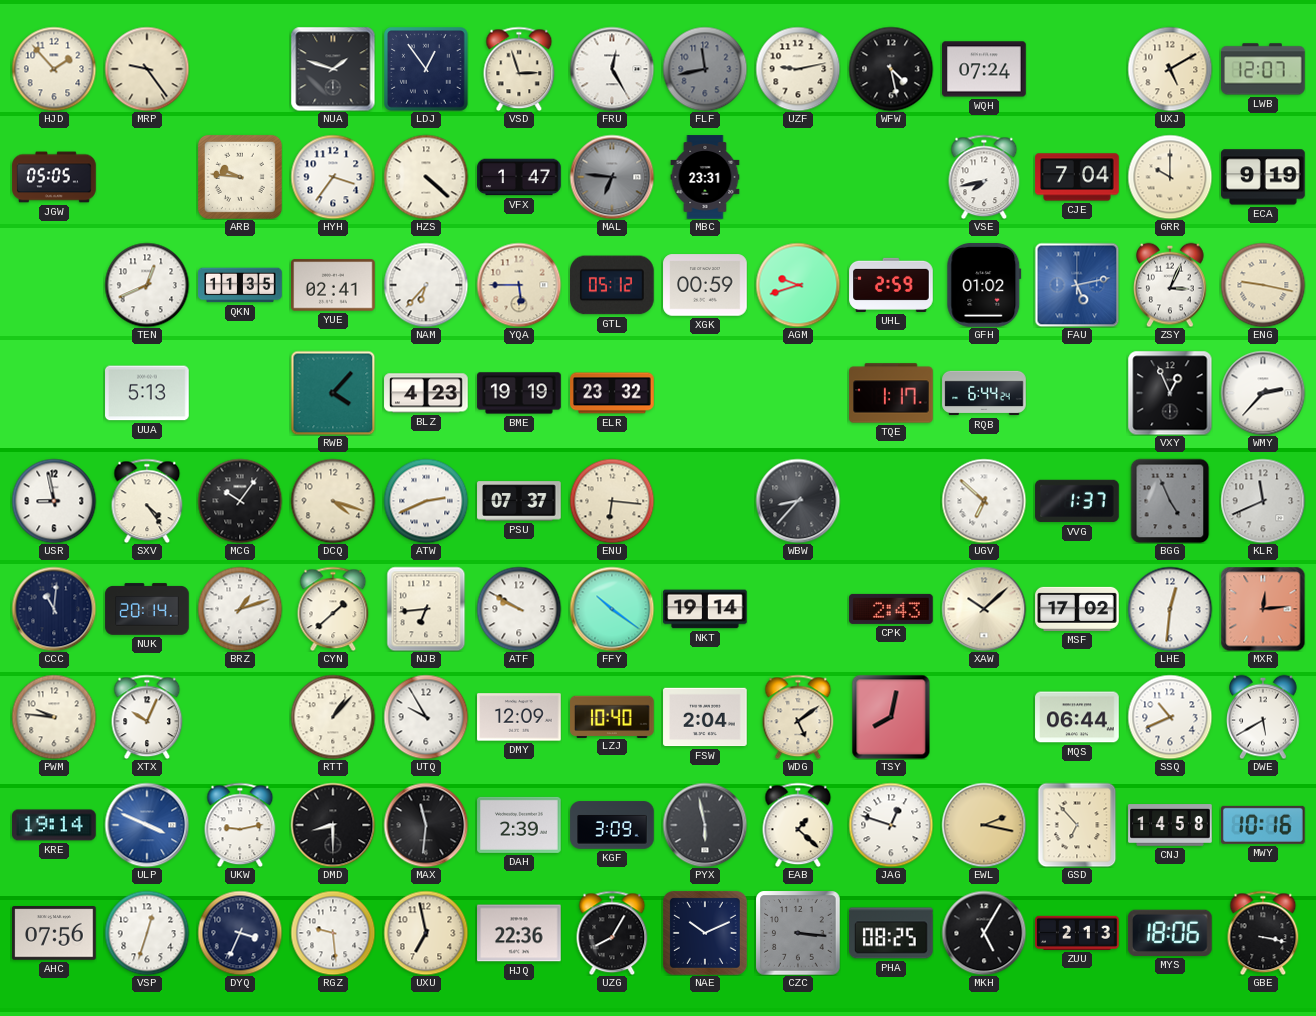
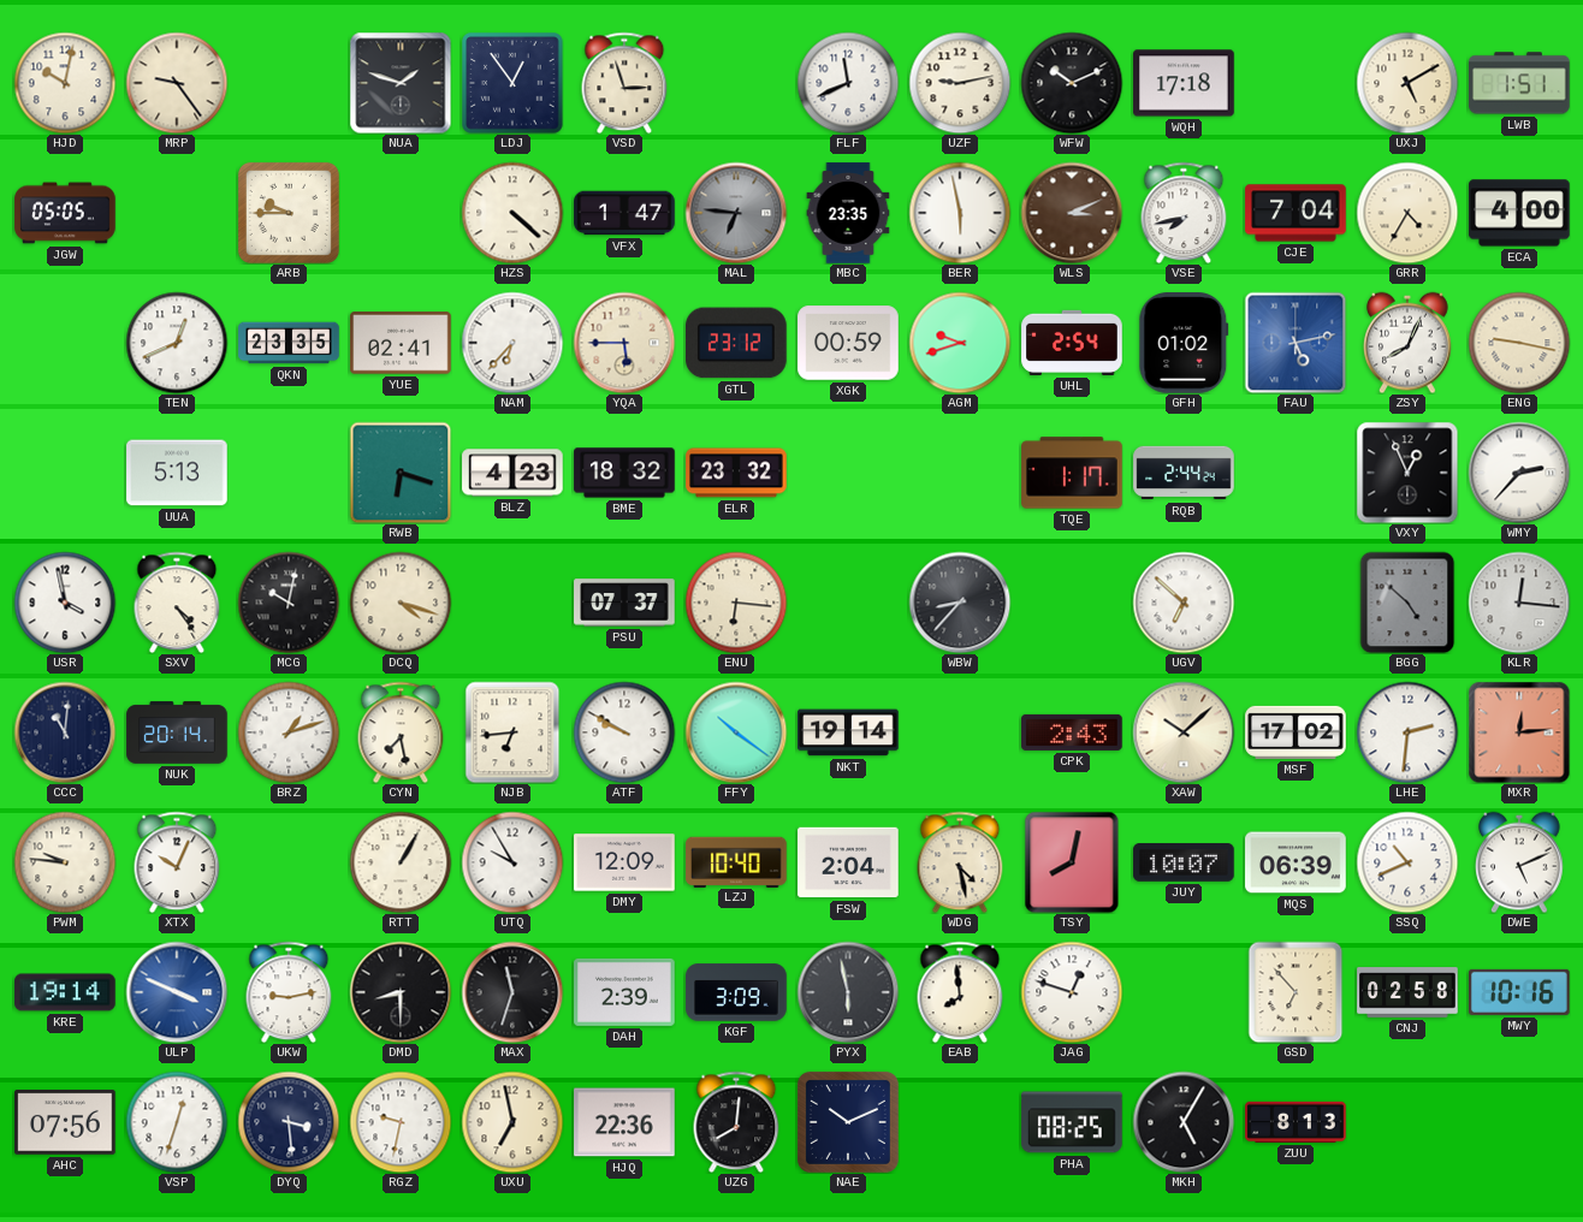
HJD: 1:53 -> 10:02 (65, 83)
FRU: 12:25 -> none (612, 69)
FLF: 11:43 -> 11:41 (848, 83)
FLF dial: grey -> white (848, 83)
WFW: 4:28 -> 10:11 (1072, 83)
WQH: 07:24 -> 17:18 (1184, 83)
LWB: 12:07 -> 1:51 (1519, 83)
ARB: 9:46 -> 9:45 (289, 213)
HYH: 3:36 -> none (333, 177)
MBC: 23:31 -> 23:35 (848, 213)
BER: none -> 5:58 (960, 213)
WLS: none -> 3:11 (1072, 213)
GRR: 10:00 -> 4:35 (1407, 213)
ECA: 9:19 -> 4:00 (1519, 213)
QKN: 11:35 -> 23:35 (289, 343)
GTL: 05:12 -> 23:12 (737, 343)
UHL: 2:59 -> 2:54 (1072, 343)
ZSY: 3:04 -> 8:04 (1407, 343)
RWB: 4:07 -> 6:18 (401, 473)
BME: 19:19 -> 18:32 (624, 473)
RQB: 6:44 -> 2:44 (1184, 473)
USR: 8:58 -> 3:58 (65, 603)
MCG: 10:06 -> 10:02 (289, 603)
ATW: 2:41 -> none (426, 501)
VVG: 1:37 -> none (1077, 501)
BGG: 4:56 -> 4:52 (1407, 603)
KLR: 11:41 -> 12:16 (1519, 603)
CYN: 1:38 -> 7:28 (401, 732)
LHE: 12:31 -> 2:31 (1407, 732)
RTT: 1:07 -> 1:05 (401, 862)
WDG: 5:09 -> 4:28 (960, 862)
JUY: none -> 10:07 (1184, 864)
MQS: 06:44 -> 06:39 (1296, 862)
DWE: 5:40 -> 5:11 (1519, 862)
MAX: 11:31 -> 11:33 (512, 992)
EAB: 1:22 -> 7:59 (960, 992)
EWL: 2:17 -> none (984, 825)
CNJ: 14:58 -> 02:58 (1407, 992)
DYQ: 3:34 -> 3:29 (289, 1122)
RGZ: 9:29 -> 9:32 (401, 1122)
UZG: 8:05 -> 8:01 (736, 1122)
CZC: 3:16 -> none (798, 933)
ZUU: 2:13 -> 8:13 (1296, 1122)
MYS: 18:06 -> none (1170, 933)
GBE: 3:17 -> none (1263, 933)
